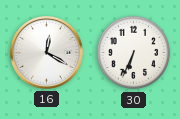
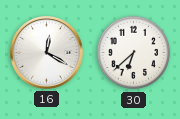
30: 6:34 -> 6:38 (134, 53)
